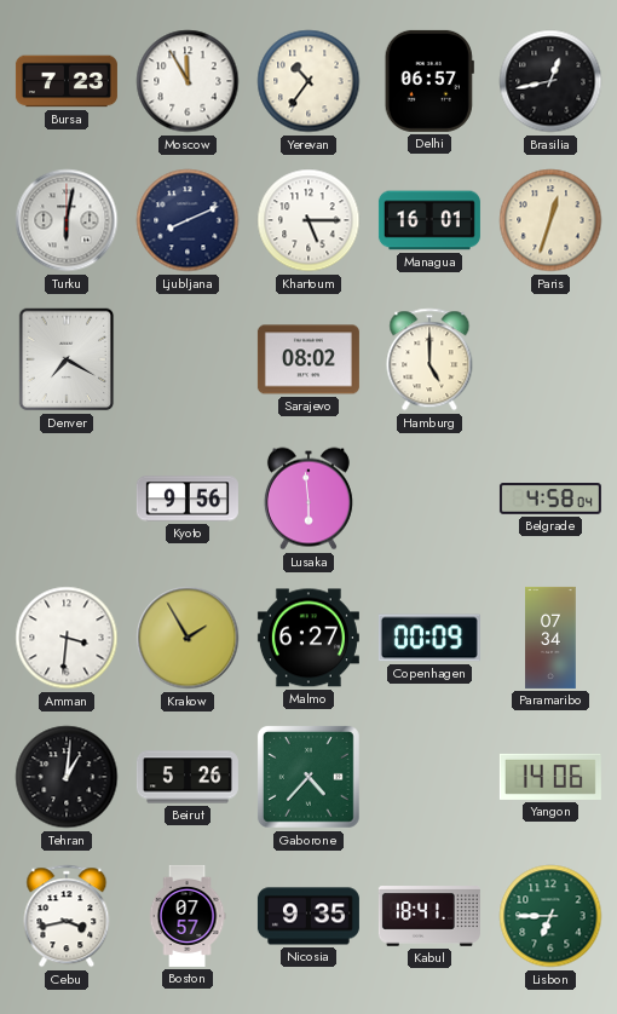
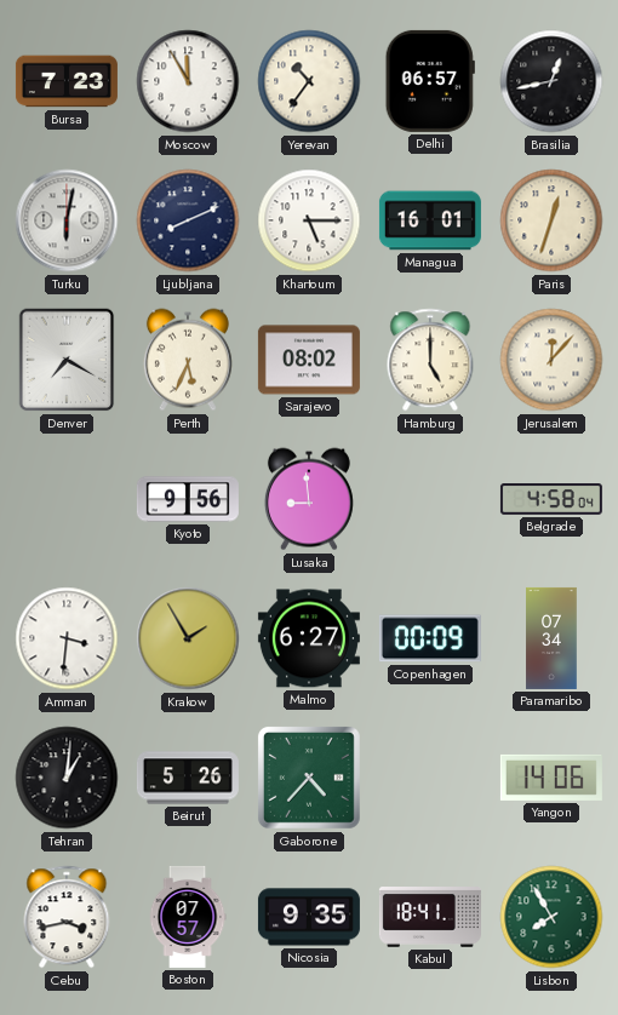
Perth: none -> 5:34 (188, 360)
Jerusalem: none -> 12:07 (551, 360)
Lusaka: 5:59 -> 8:59 (309, 499)
Lisbon: 6:45 -> 7:55 (551, 917)
